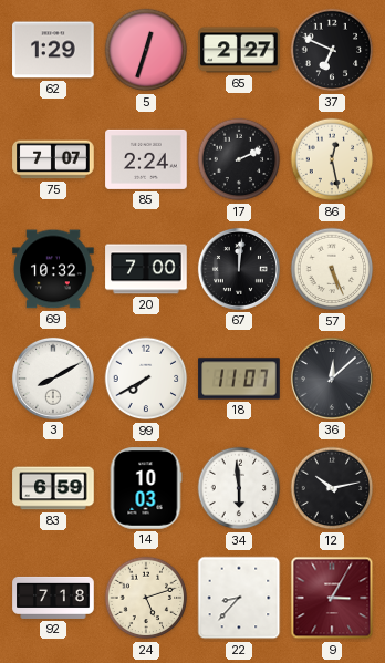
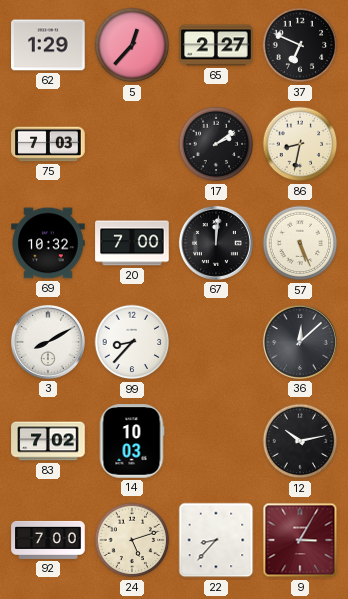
5: 12:33 -> 12:37 (132, 45)
75: 7:07 -> 7:03 (48, 144)
85: 2:24 -> none (146, 159)
17: 2:11 -> 2:09 (216, 144)
86: 12:28 -> 8:32 (300, 144)
99: 7:40 -> 8:37 (132, 342)
18: 11:07 -> none (239, 379)
83: 6:59 -> 7:02 (48, 441)
34: 5:59 -> none (239, 488)
92: 7:18 -> 7:00 (48, 540)
